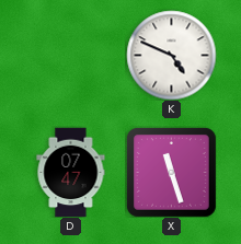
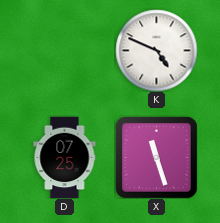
D: 07:47 -> 07:25 (65, 157)
